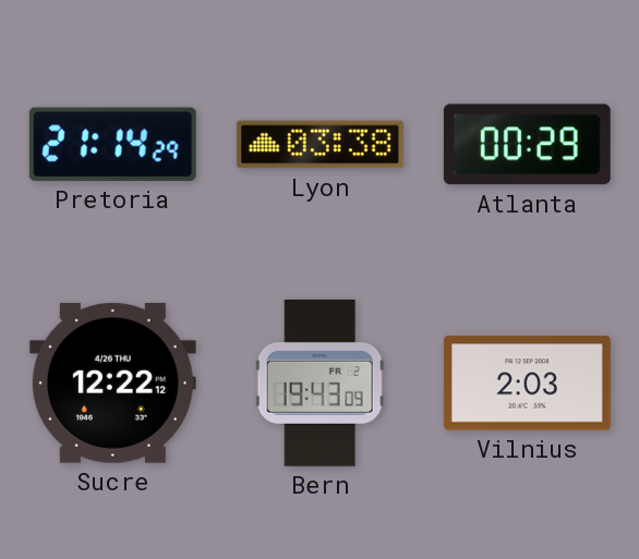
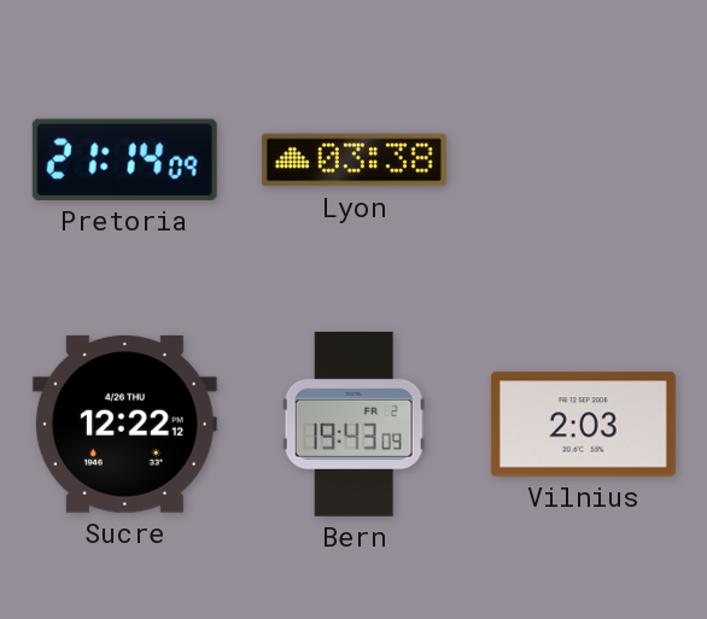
Pretoria: 21:14:29 -> 21:14:09 (124, 159)
Atlanta: 00:29 -> none (527, 145)
